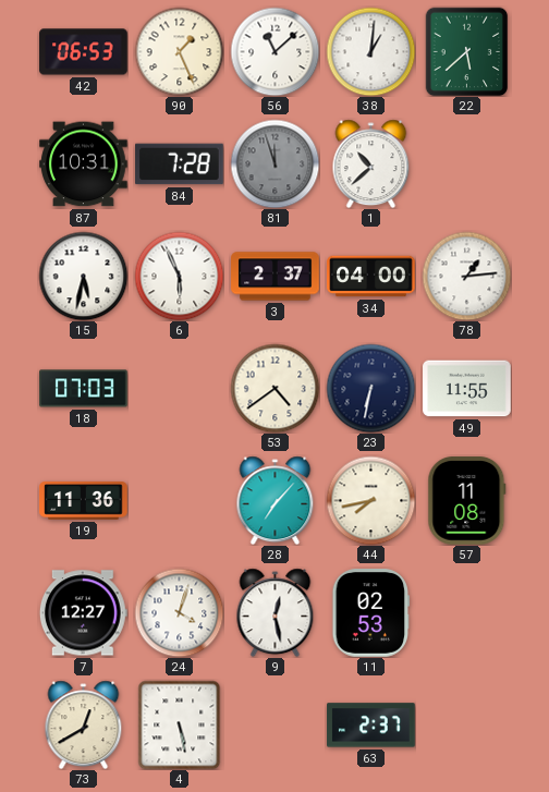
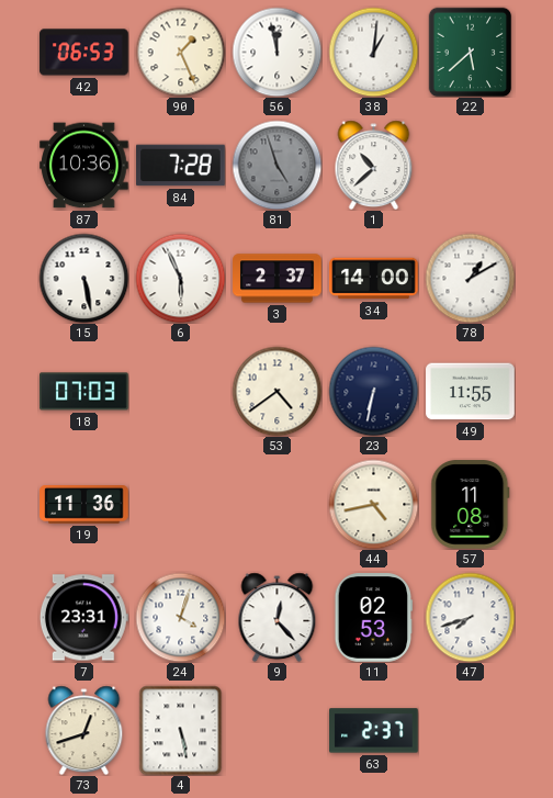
56: 11:08 -> 11:58 (276, 52)
87: 10:31 -> 10:36 (84, 166)
81: 11:57 -> 4:57 (276, 165)
15: 5:32 -> 5:28 (83, 278)
34: 04:00 -> 14:00 (374, 279)
78: 1:14 -> 1:10 (470, 278)
28: 7:07 -> none (276, 500)
44: 7:43 -> 4:43 (373, 504)
7: 12:27 -> 23:31 (83, 618)
9: 12:28 -> 12:23 (278, 617)
47: none -> 7:42 (470, 617)
73: 12:40 -> 12:42 (84, 730)
